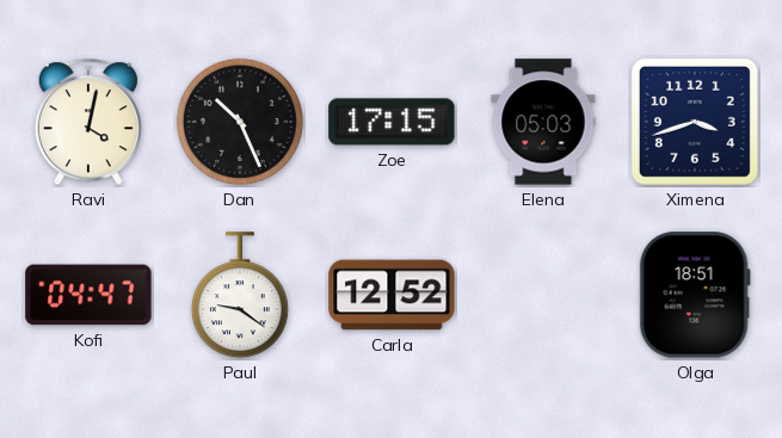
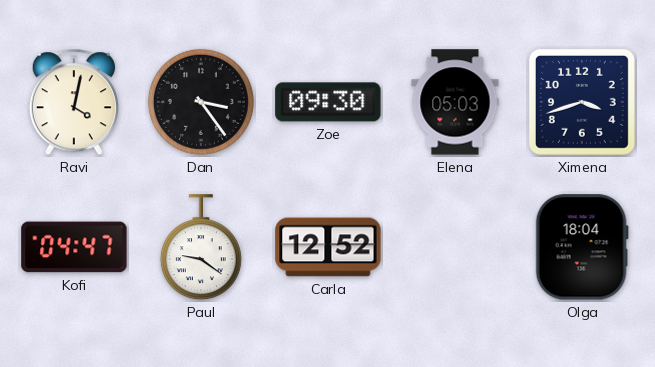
Dan: 10:26 -> 3:24 (201, 102)
Zoe: 17:15 -> 09:30 (328, 102)
Olga: 18:51 -> 18:04 (582, 247)
